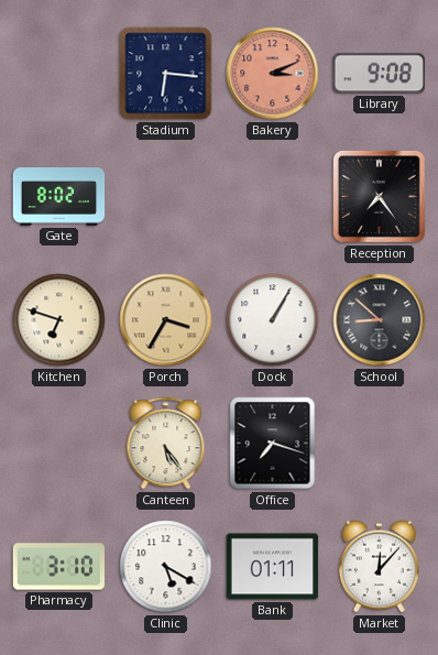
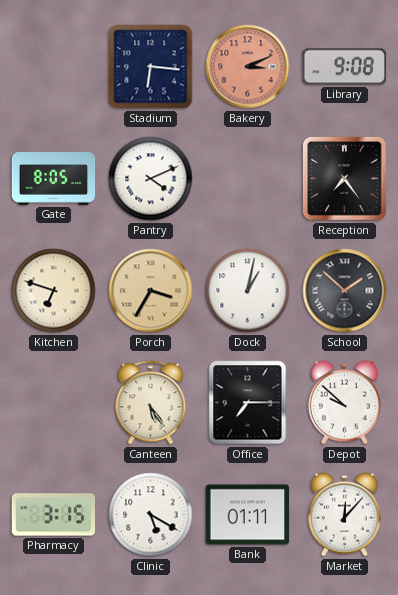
Gate: 8:02 -> 8:05 (54, 179)
Pantry: none -> 4:11 (151, 179)
Dock: 1:05 -> 1:02 (248, 291)
School: 8:52 -> 1:52 (345, 291)
Office: 7:18 -> 7:15 (248, 403)
Depot: none -> 9:52 (344, 403)
Pharmacy: 3:10 -> 3:15 (54, 515)
